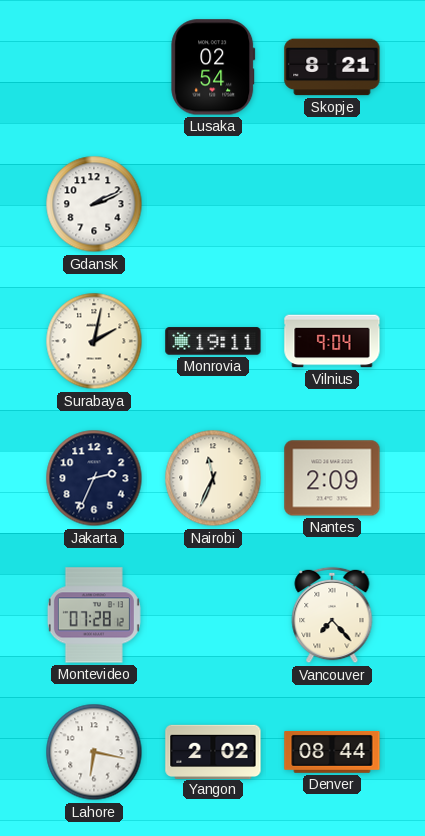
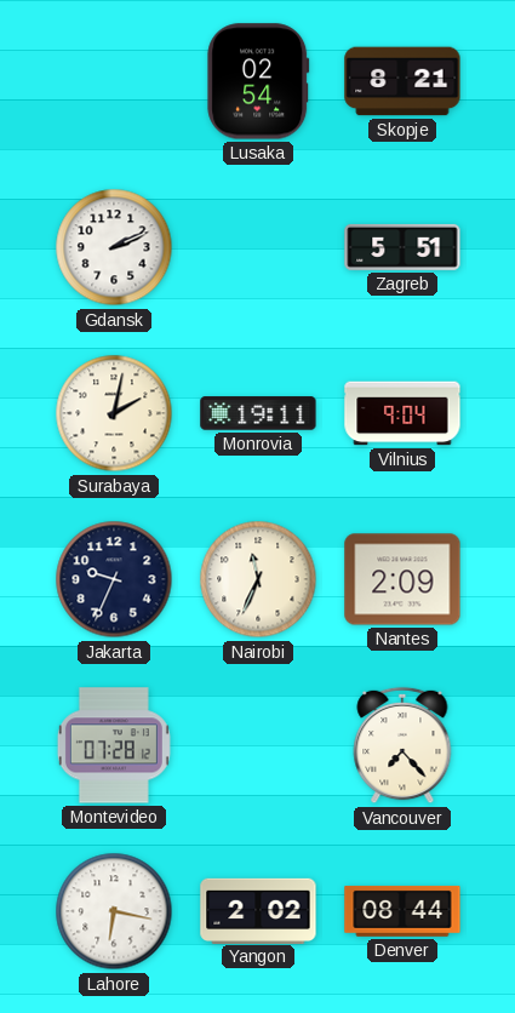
Zagreb: none -> 5:51 (402, 247)
Jakarta: 2:34 -> 9:34 (114, 579)
